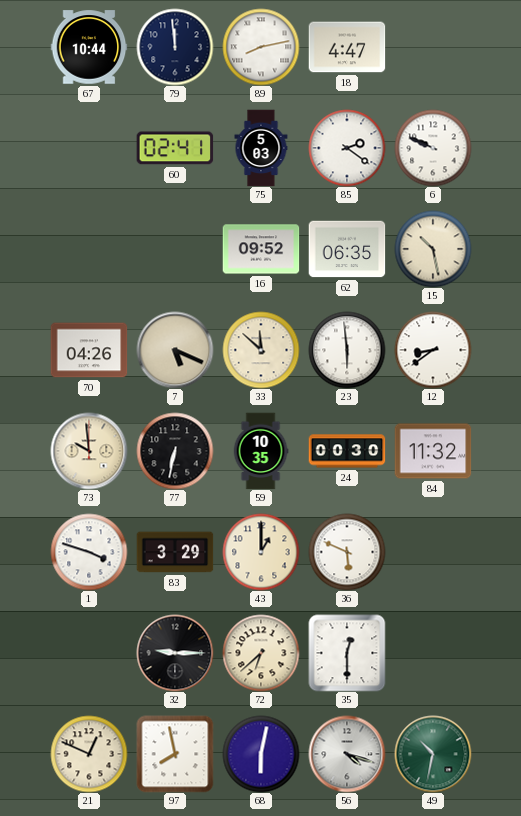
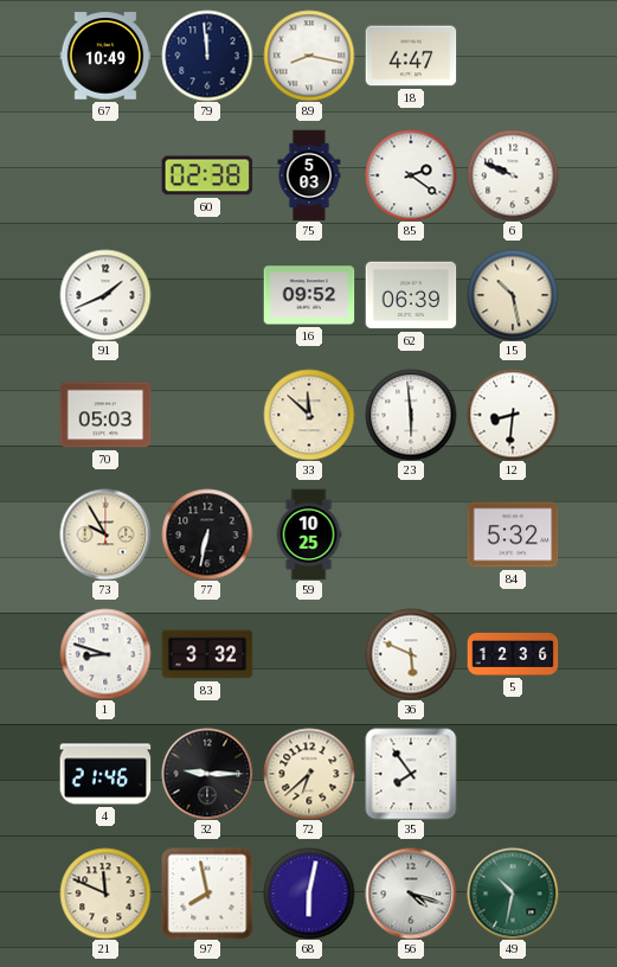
67: 10:44 -> 10:49 (105, 56)
89: 8:13 -> 8:17 (309, 56)
60: 02:41 -> 02:38 (207, 175)
91: none -> 1:41 (105, 295)
62: 06:35 -> 06:39 (411, 295)
70: 04:26 -> 05:03 (105, 415)
7: 5:19 -> none (175, 350)
12: 8:39 -> 8:31 (513, 415)
73: 9:59 -> 9:55 (105, 534)
59: 10:35 -> 10:25 (309, 534)
24: 00:30 -> none (347, 451)
84: 11:32 -> 5:32 (513, 534)
1: 3:48 -> 8:48 (105, 654)
83: 3:29 -> 3:32 (207, 654)
43: 1:00 -> none (261, 552)
5: none -> 12:36 (513, 654)
4: none -> 21:46 (105, 774)
35: 12:30 -> 7:54 (411, 774)
21: 12:49 -> 11:49 (105, 894)
